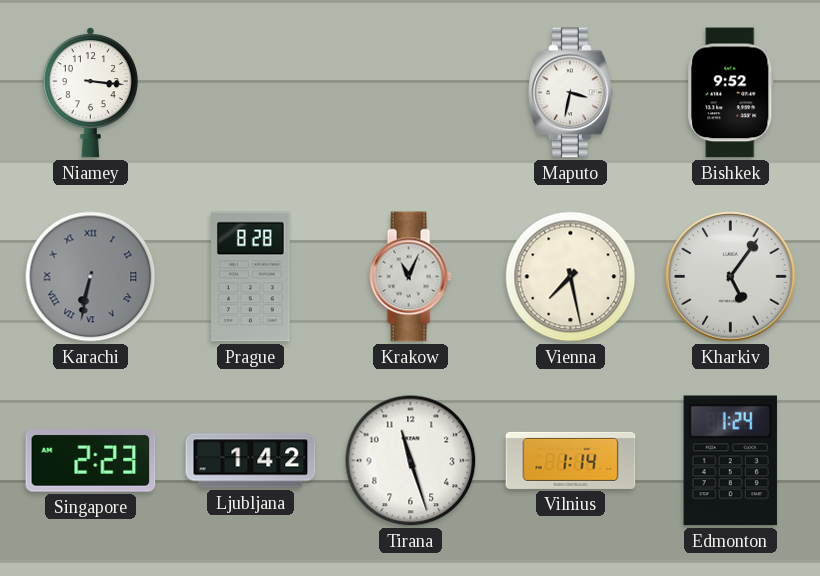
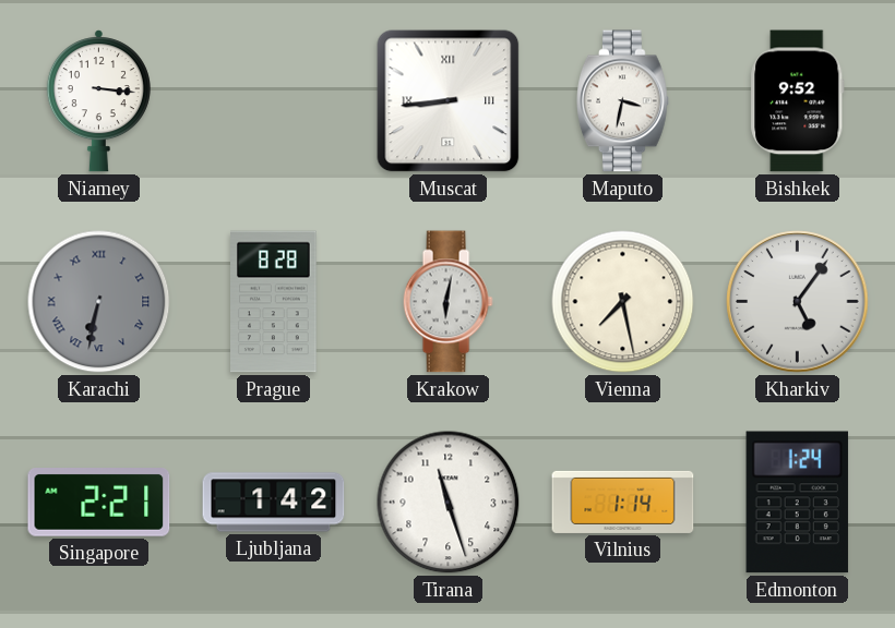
Muscat: none -> 8:44 (449, 101)
Krakow: 11:04 -> 6:02 (448, 302)
Singapore: 2:23 -> 2:21 (99, 503)
